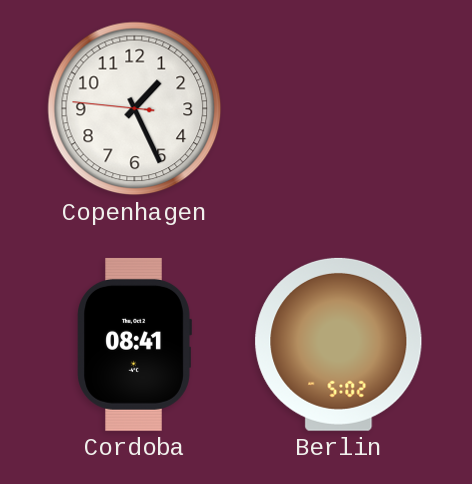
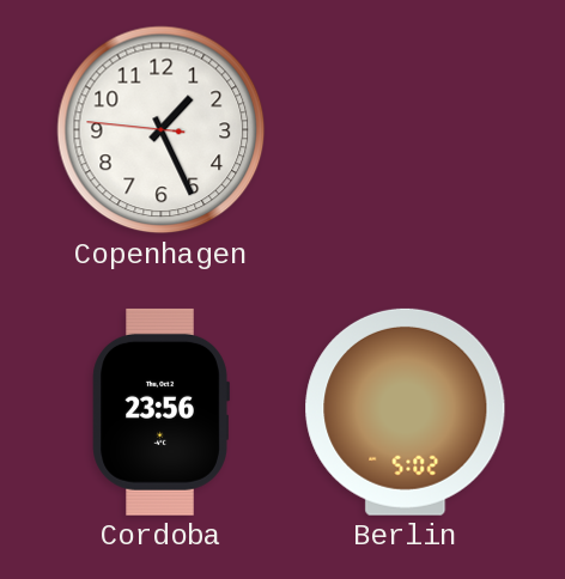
Cordoba: 08:41 -> 23:56 (160, 412)
